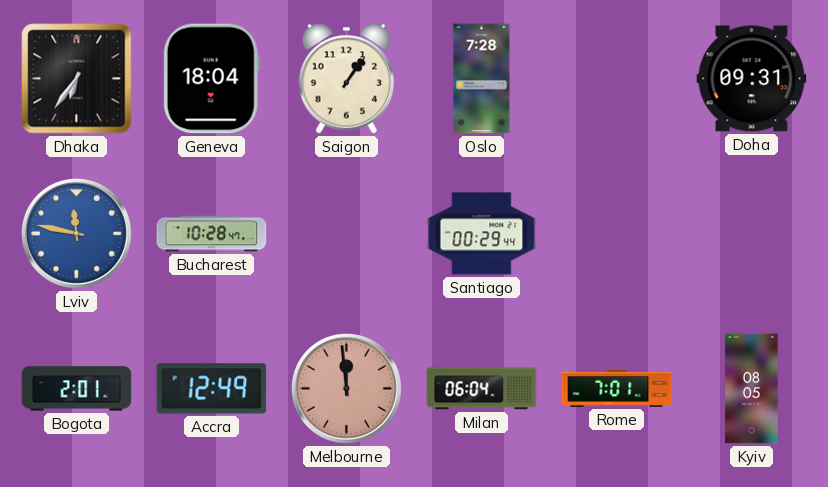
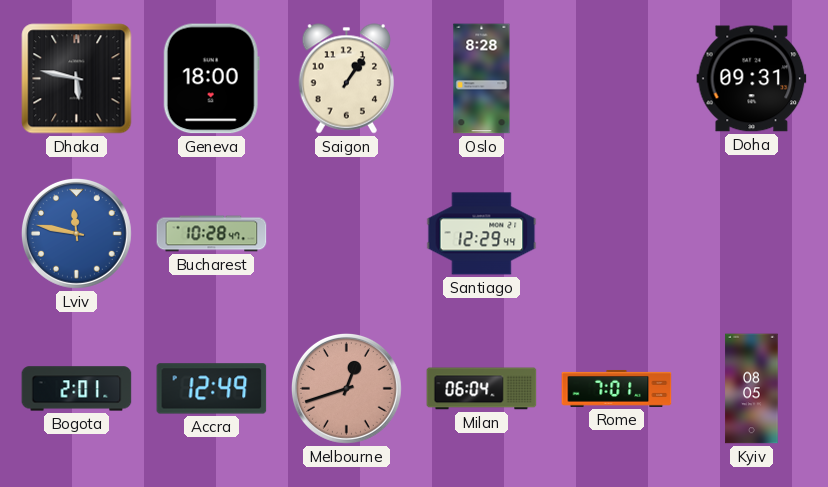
Dhaka: 6:36 -> 5:47 (77, 79)
Geneva: 18:04 -> 18:00 (211, 79)
Oslo: 7:28 -> 8:28 (482, 79)
Santiago: 00:29 -> 12:29 (482, 234)
Melbourne: 11:59 -> 12:42 (346, 388)
